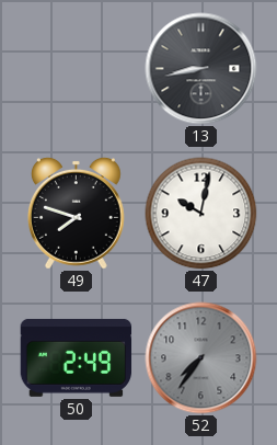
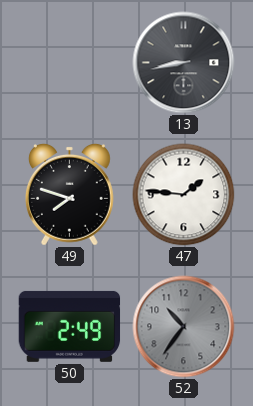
47: 10:02 -> 1:46 (184, 195)
52: 7:36 -> 10:36 (184, 327)
